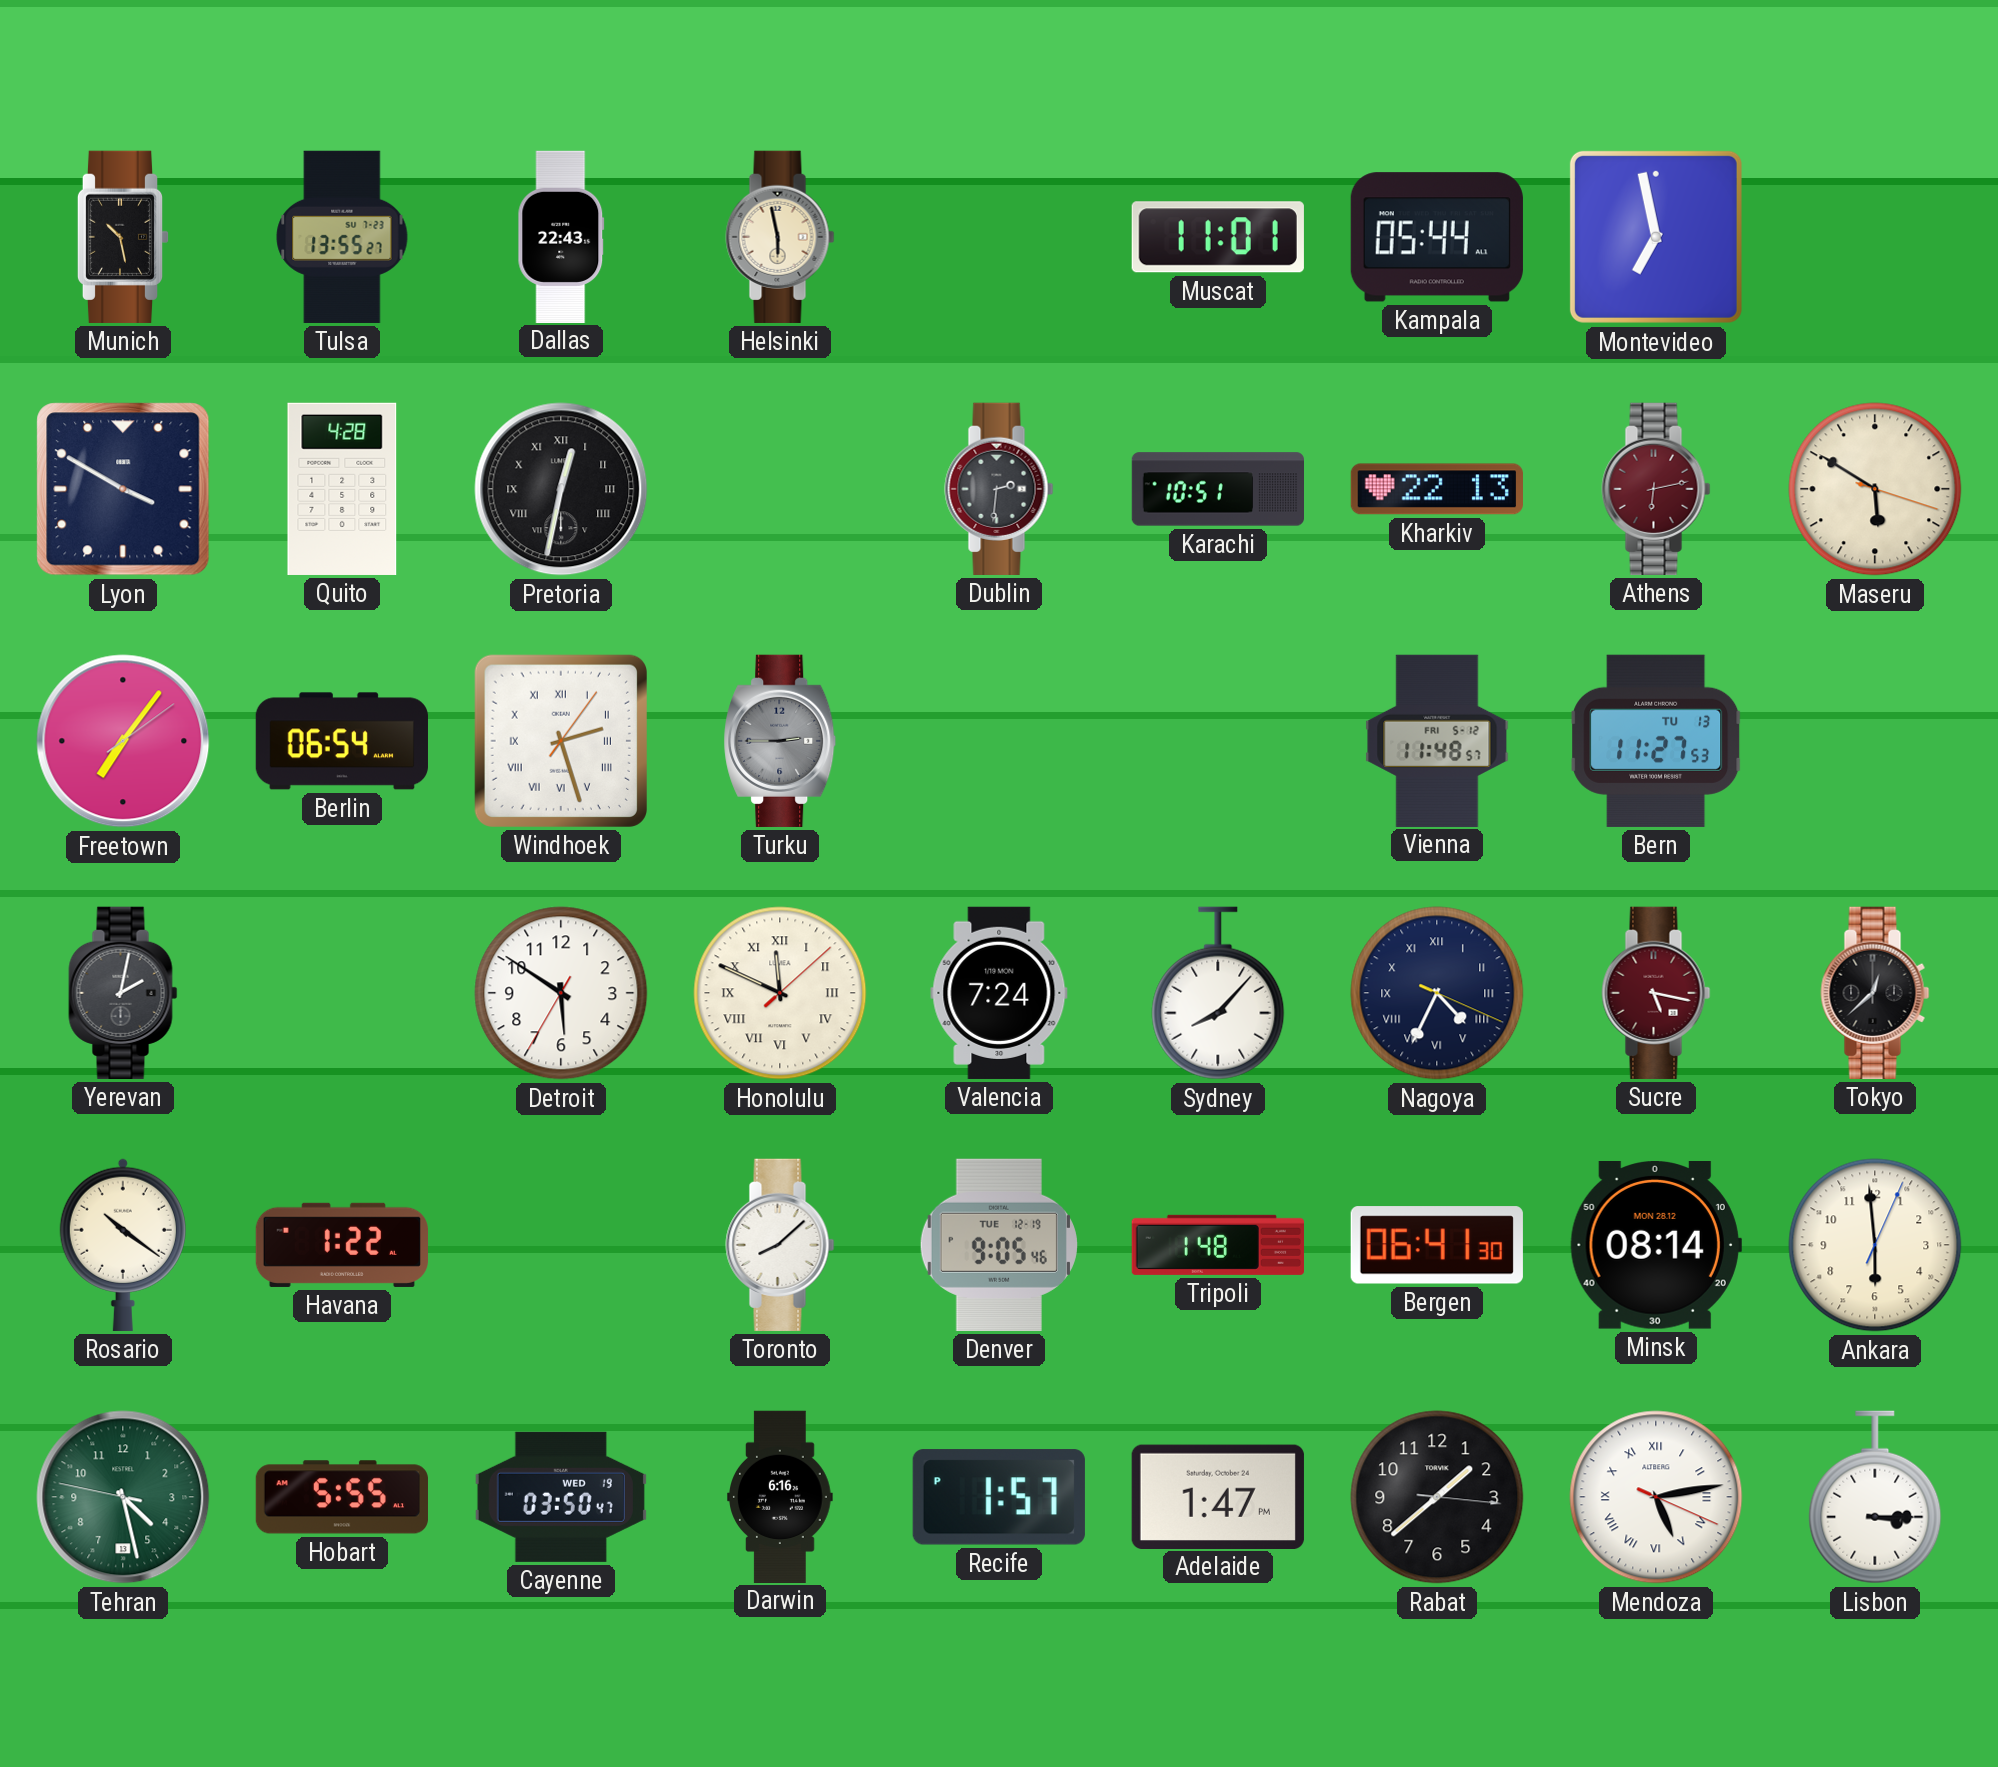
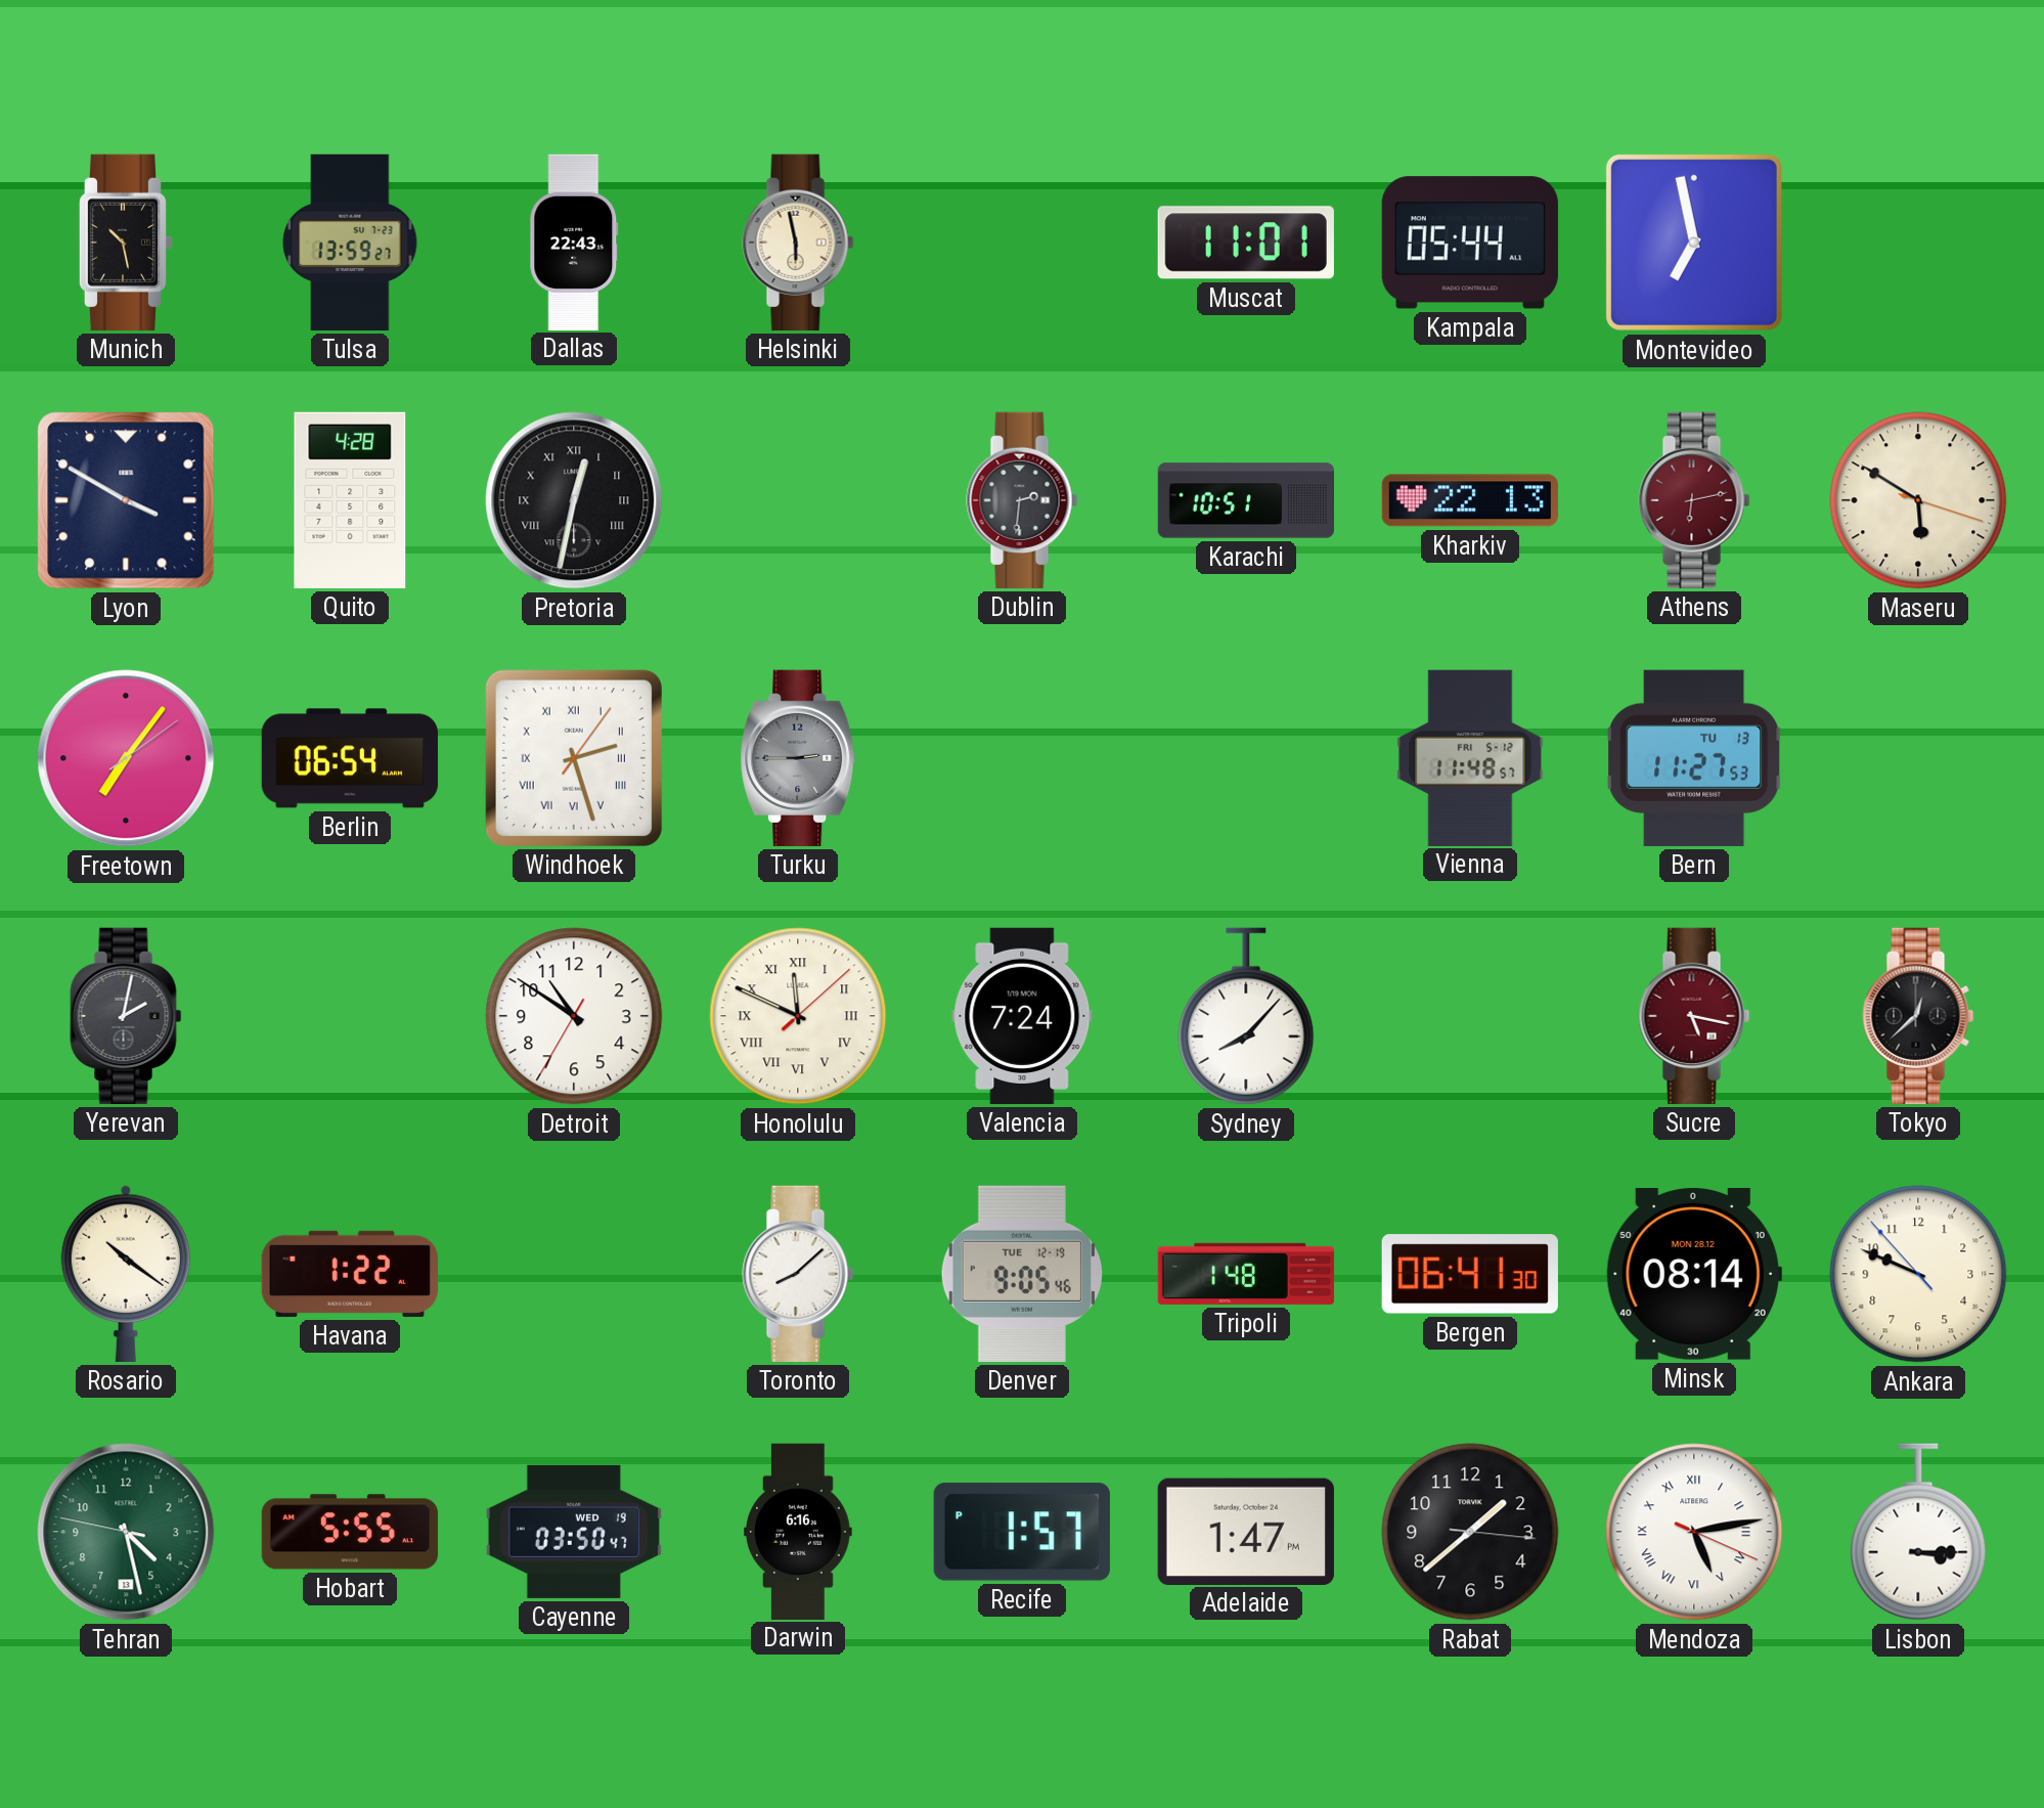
Tulsa: 13:55 -> 13:59 (350, 242)
Detroit: 5:50 -> 10:50 (574, 1016)
Nagoya: 4:34 -> none (1437, 993)
Ankara: 5:59 -> 9:48 (1918, 1274)
